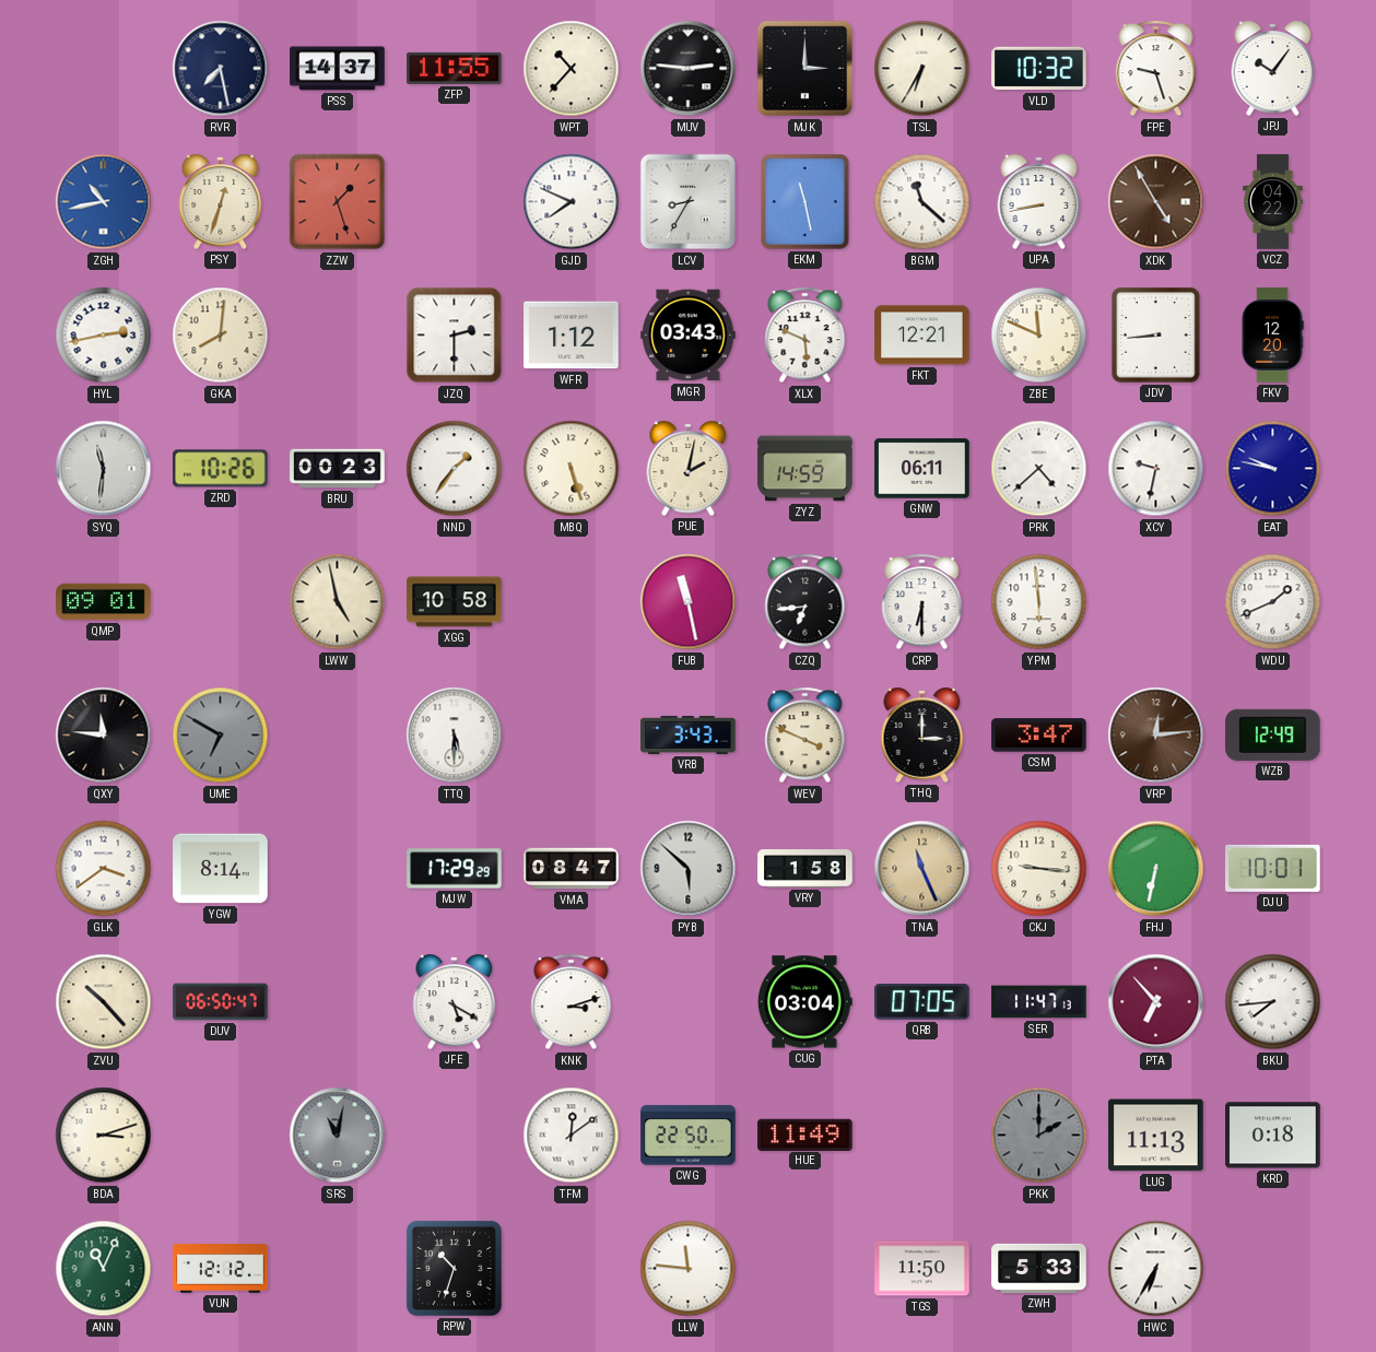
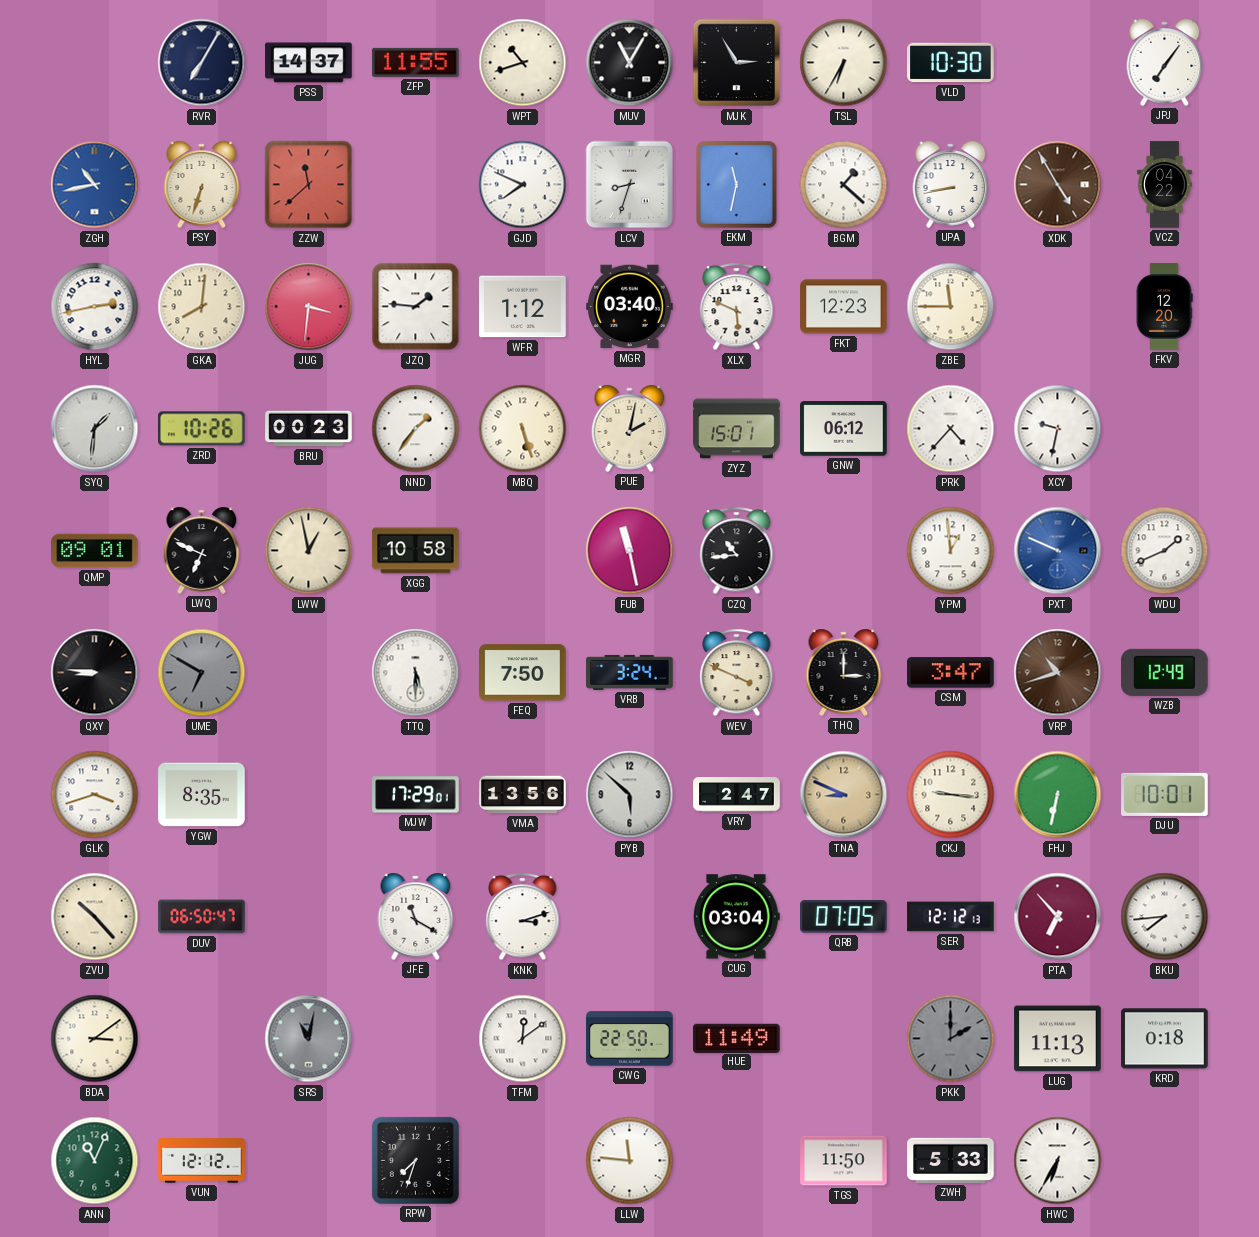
RVR: 7:28 -> 7:05 (202, 63)
WPT: 10:37 -> 10:42 (523, 63)
MUV: 2:46 -> 11:05 (630, 63)
MJK: 3:00 -> 2:55 (737, 63)
VLD: 10:32 -> 10:30 (951, 63)
FPE: 9:27 -> none (1156, 69)
JPJ: 10:06 -> 7:06 (1165, 62)
PSY: 12:33 -> 6:33 (202, 184)
ZZW: 1:27 -> 11:38 (309, 185)
LCV: 8:35 -> 8:33 (630, 185)
EKM: 11:28 -> 11:32 (737, 185)
BGM: 11:22 -> 1:22 (844, 185)
JUG: none -> 3:31 (309, 307)
JZQ: 2:30 -> 1:46 (416, 307)
MGR: 03:43 -> 03:40 (630, 307)
FKT: 12:21 -> 12:23 (844, 307)
ZBE: 11:49 -> 11:45 (951, 307)
JDV: 8:44 -> none (1156, 336)
SYQ: 11:31 -> 1:31 (95, 429)
ZYZ: 14:59 -> 15:01 (737, 429)
GNW: 06:11 -> 06:12 (844, 429)
PRK: 4:38 -> 4:37 (951, 429)
EAT: 9:47 -> none (1273, 469)
LWQ: none -> 6:49 (202, 550)
LWW: 4:58 -> 12:58 (309, 551)
CZQ: 6:44 -> 10:44 (737, 551)
CRP: 6:30 -> none (922, 602)
YPM: 5:59 -> 12:59 (951, 551)
PXT: none -> 9:49 (1058, 551)
QXY: 11:46 -> 8:46 (95, 673)
FEQ: none -> 7:50 (523, 673)
VRB: 3:43 -> 3:24 (630, 672)
VRP: 12:14 -> 10:42 (1058, 673)
GLK: 3:39 -> 3:42 (95, 795)
YGW: 8:14 -> 8:35 (202, 795)
MJW: 17:29:29 -> 17:29:01 (416, 795)
VMA: 08:47 -> 13:56 (523, 795)
VRY: 1:58 -> 2:47 (737, 795)
TNA: 11:26 -> 8:49 (844, 795)
JFE: 5:20 -> 11:20 (416, 916)
SER: 11:47 -> 12:12 (951, 917)
BDA: 3:12 -> 3:09 (95, 1039)
RPW: 10:33 -> 7:33 (415, 1160)
